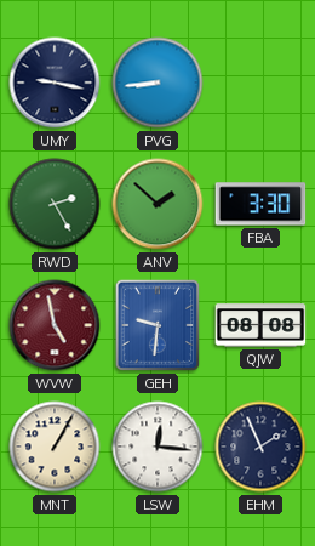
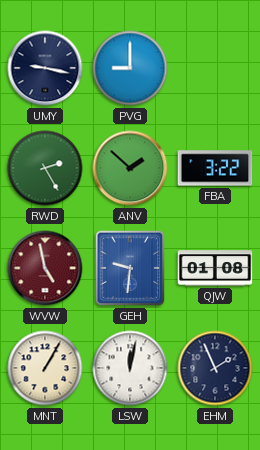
PVG: 8:44 -> 9:00 (130, 68)
FBA: 3:30 -> 3:22 (215, 168)
QJW: 08:08 -> 01:08 (215, 268)
LSW: 12:16 -> 12:02 (130, 368)
